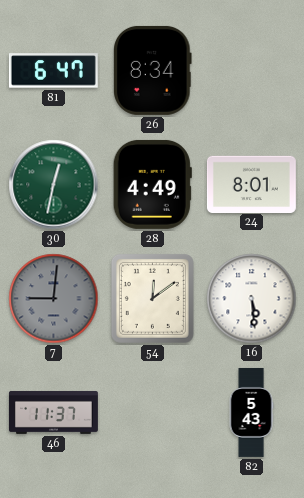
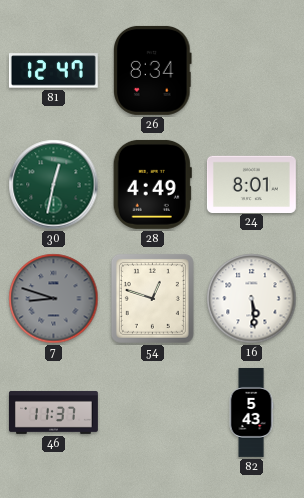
81: 6:47 -> 12:47 (53, 71)
7: 9:01 -> 8:48 (54, 299)
54: 12:09 -> 12:48 (152, 298)
